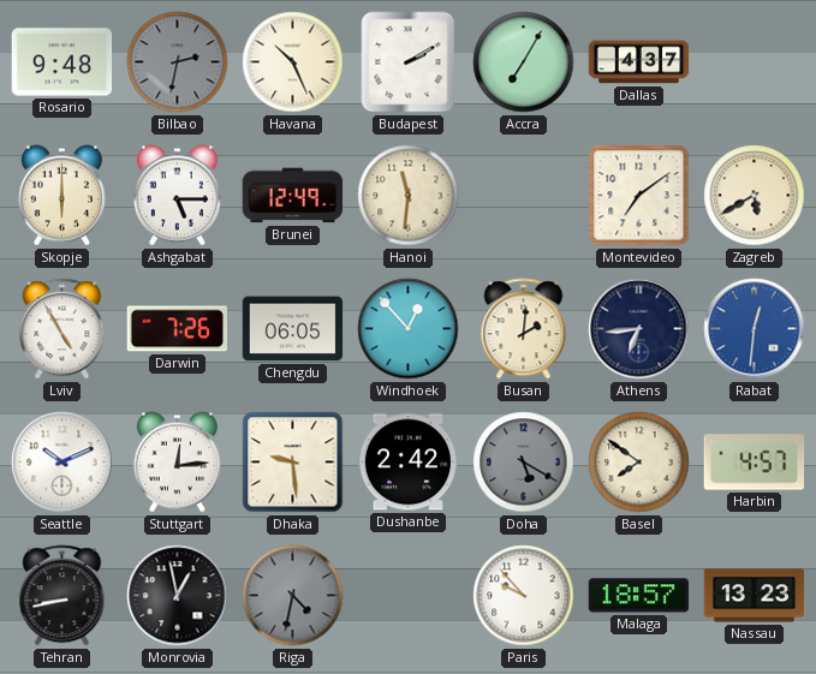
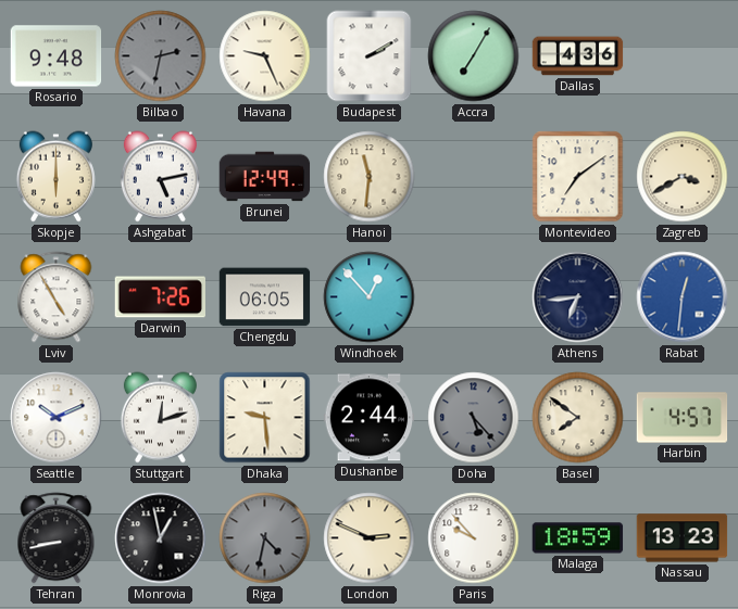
Havana: 10:26 -> 9:26 (265, 56)
Dallas: 4:37 -> 4:36 (578, 56)
Ashgabat: 5:15 -> 5:13 (160, 177)
Zagreb: 5:40 -> 3:40 (683, 177)
Busan: 2:01 -> none (524, 329)
Stuttgart: 12:14 -> 12:12 (160, 418)
Dushanbe: 2:42 -> 2:44 (370, 418)
Doha: 5:20 -> 5:23 (474, 418)
London: none -> 2:49 (370, 538)
Malaga: 18:57 -> 18:59 (578, 538)
